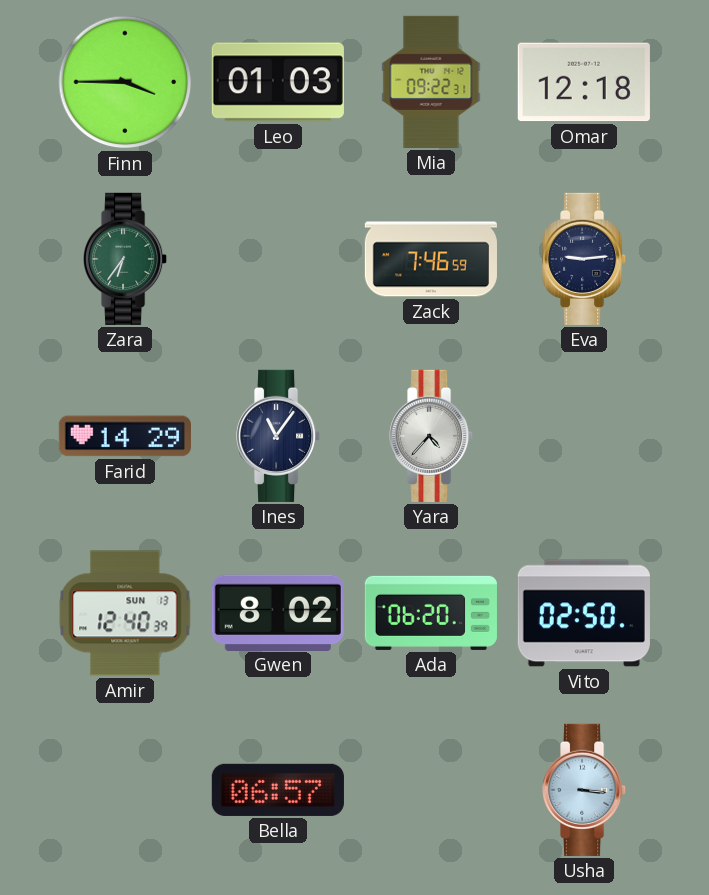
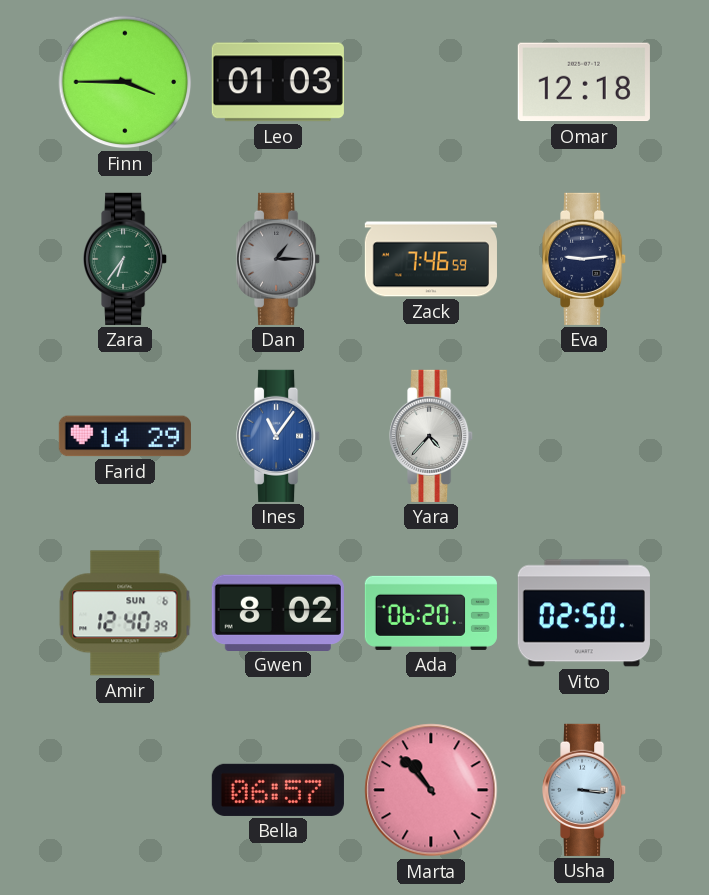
Mia: 09:22 -> none (431, 82)
Dan: none -> 1:15 (279, 259)
Ines dial: navy -> blue (279, 436)
Amir date: SUN 13 -> SUN 6 (125, 613)
Marta: none -> 10:53 (431, 790)
